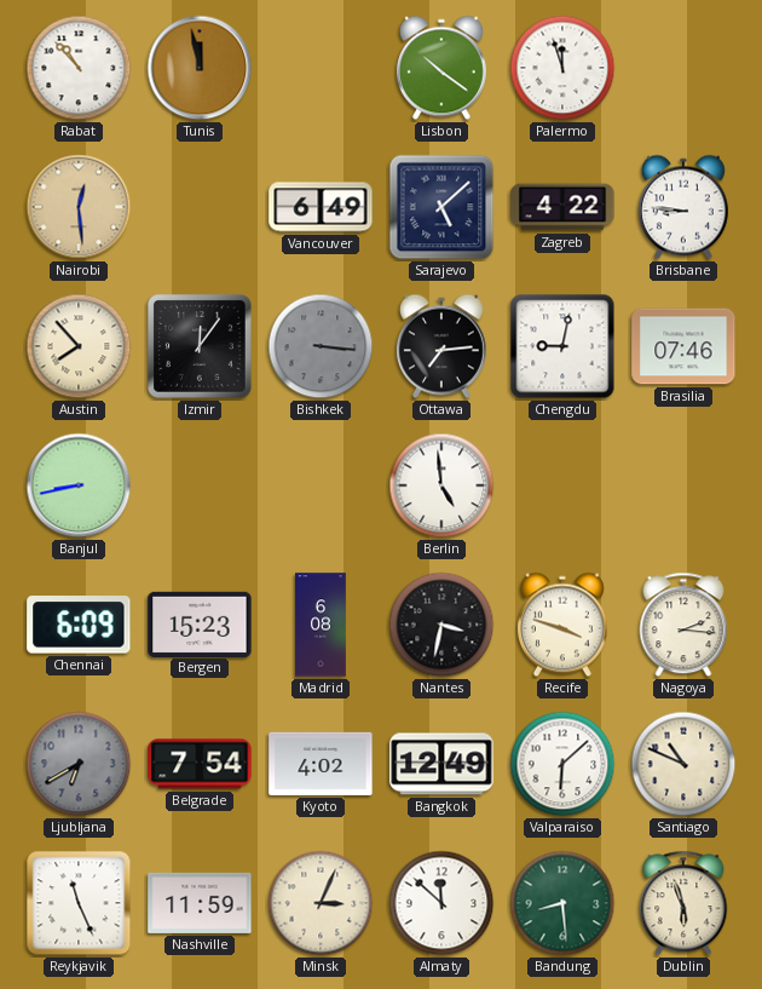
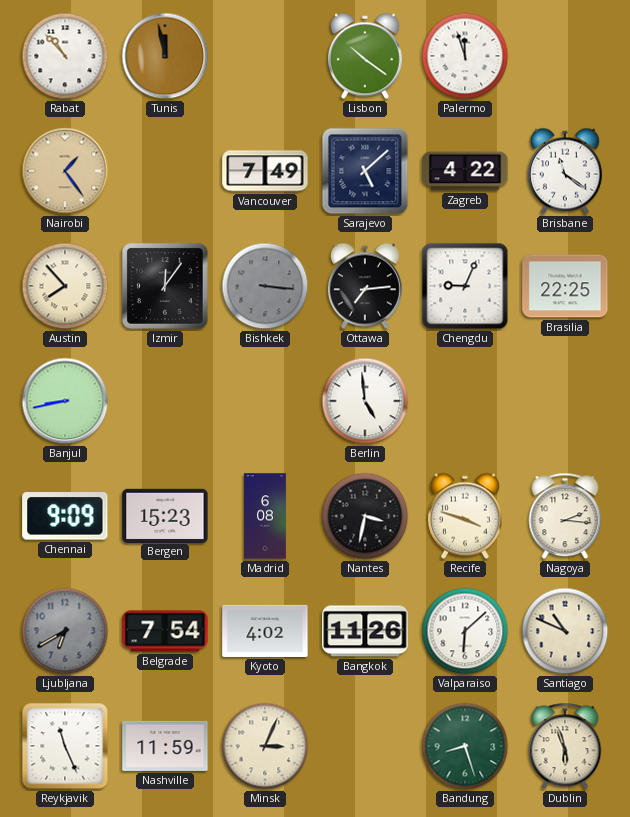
Nairobi: 12:29 -> 1:24 (65, 171)
Vancouver: 6:49 -> 7:49 (265, 171)
Brisbane: 8:46 -> 11:21 (565, 171)
Chengdu: 9:02 -> 9:04 (465, 286)
Brasilia: 07:46 -> 22:25 (565, 286)
Chennai: 6:09 -> 9:09 (65, 516)
Bangkok: 12:49 -> 11:26 (365, 631)
Almaty: 11:52 -> none (441, 903)
Bandung: 8:29 -> 8:27 (465, 746)
